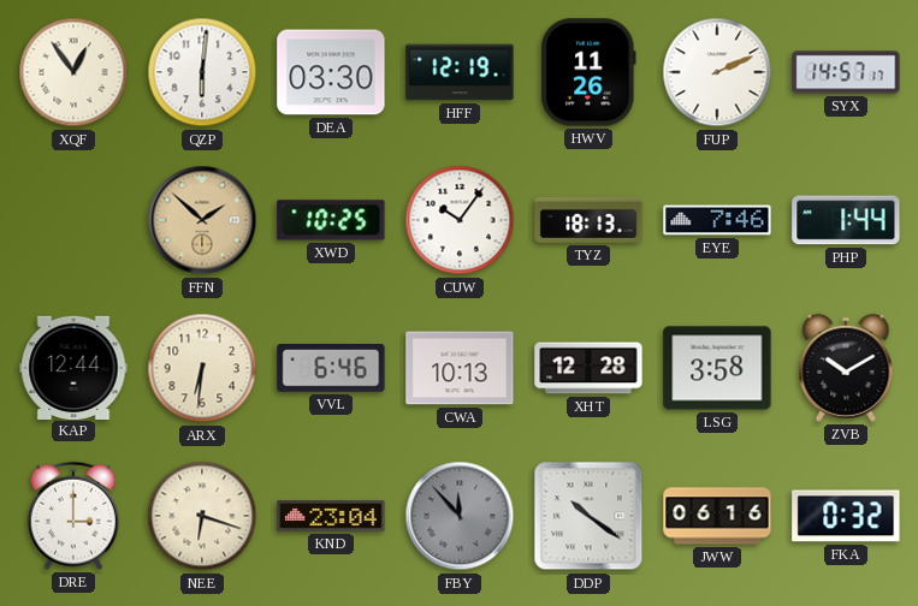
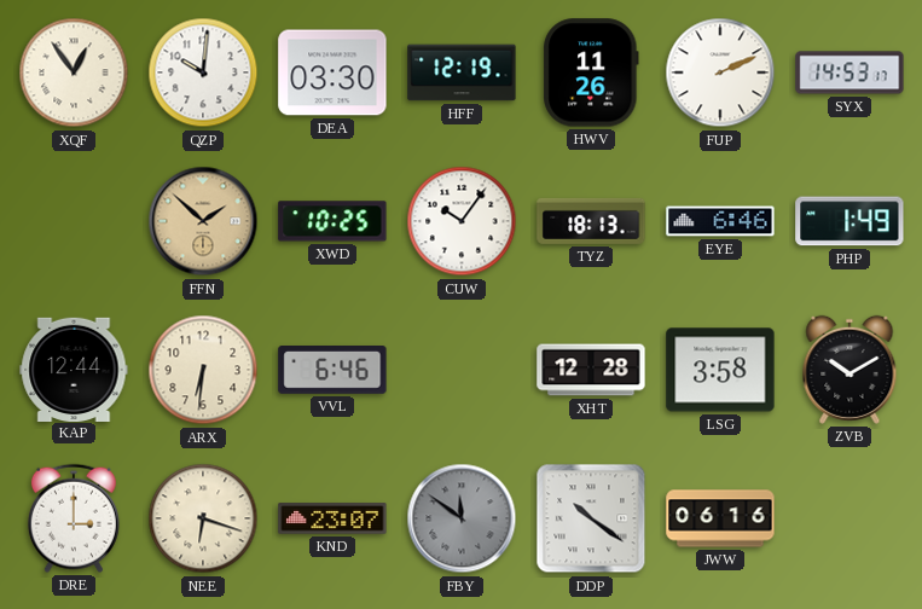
QZP: 6:01 -> 10:01 (203, 72)
SYX: 14:57 -> 14:53 (849, 72)
EYE: 7:46 -> 6:46 (720, 221)
PHP: 1:44 -> 1:49 (849, 221)
CWA: 10:13 -> none (460, 368)
KND: 23:04 -> 23:07 (332, 518)
FBY: 11:53 -> 11:51 (462, 518)
FKA: 0:32 -> none (846, 516)
